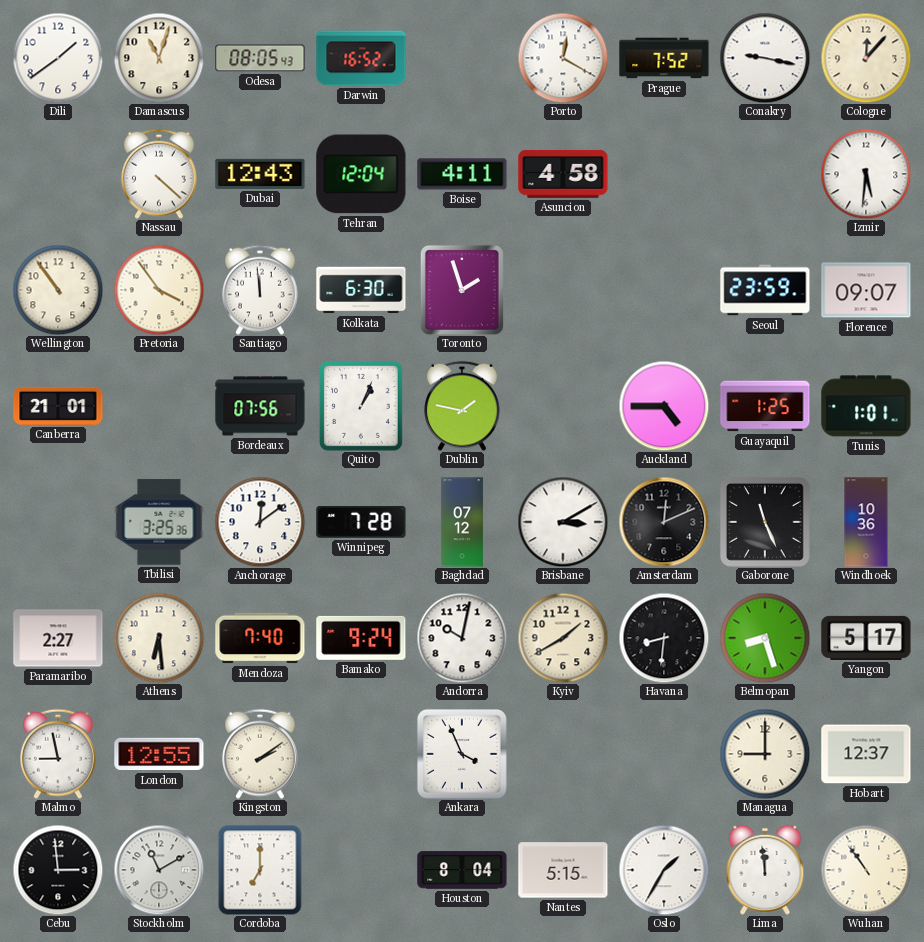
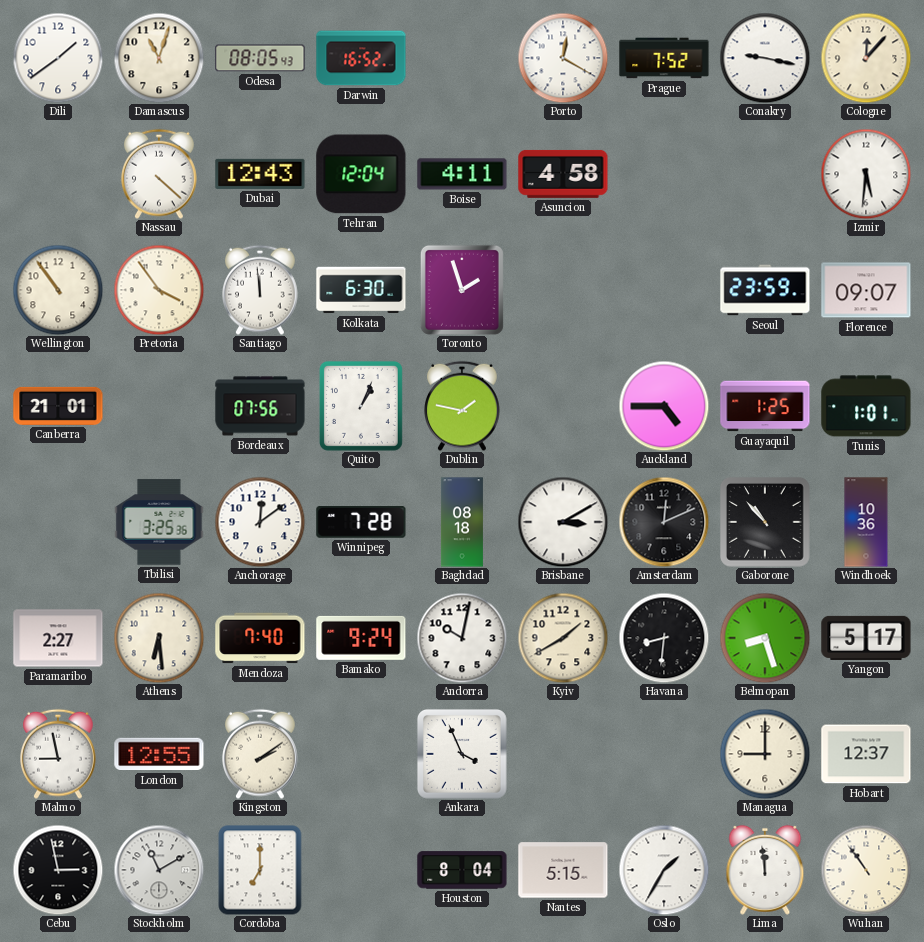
Baghdad: 07:12 -> 08:18 (462, 522)
Gaborone: 11:26 -> 10:53 (765, 522)
Cebu: 2:59 -> 2:58 (58, 870)
